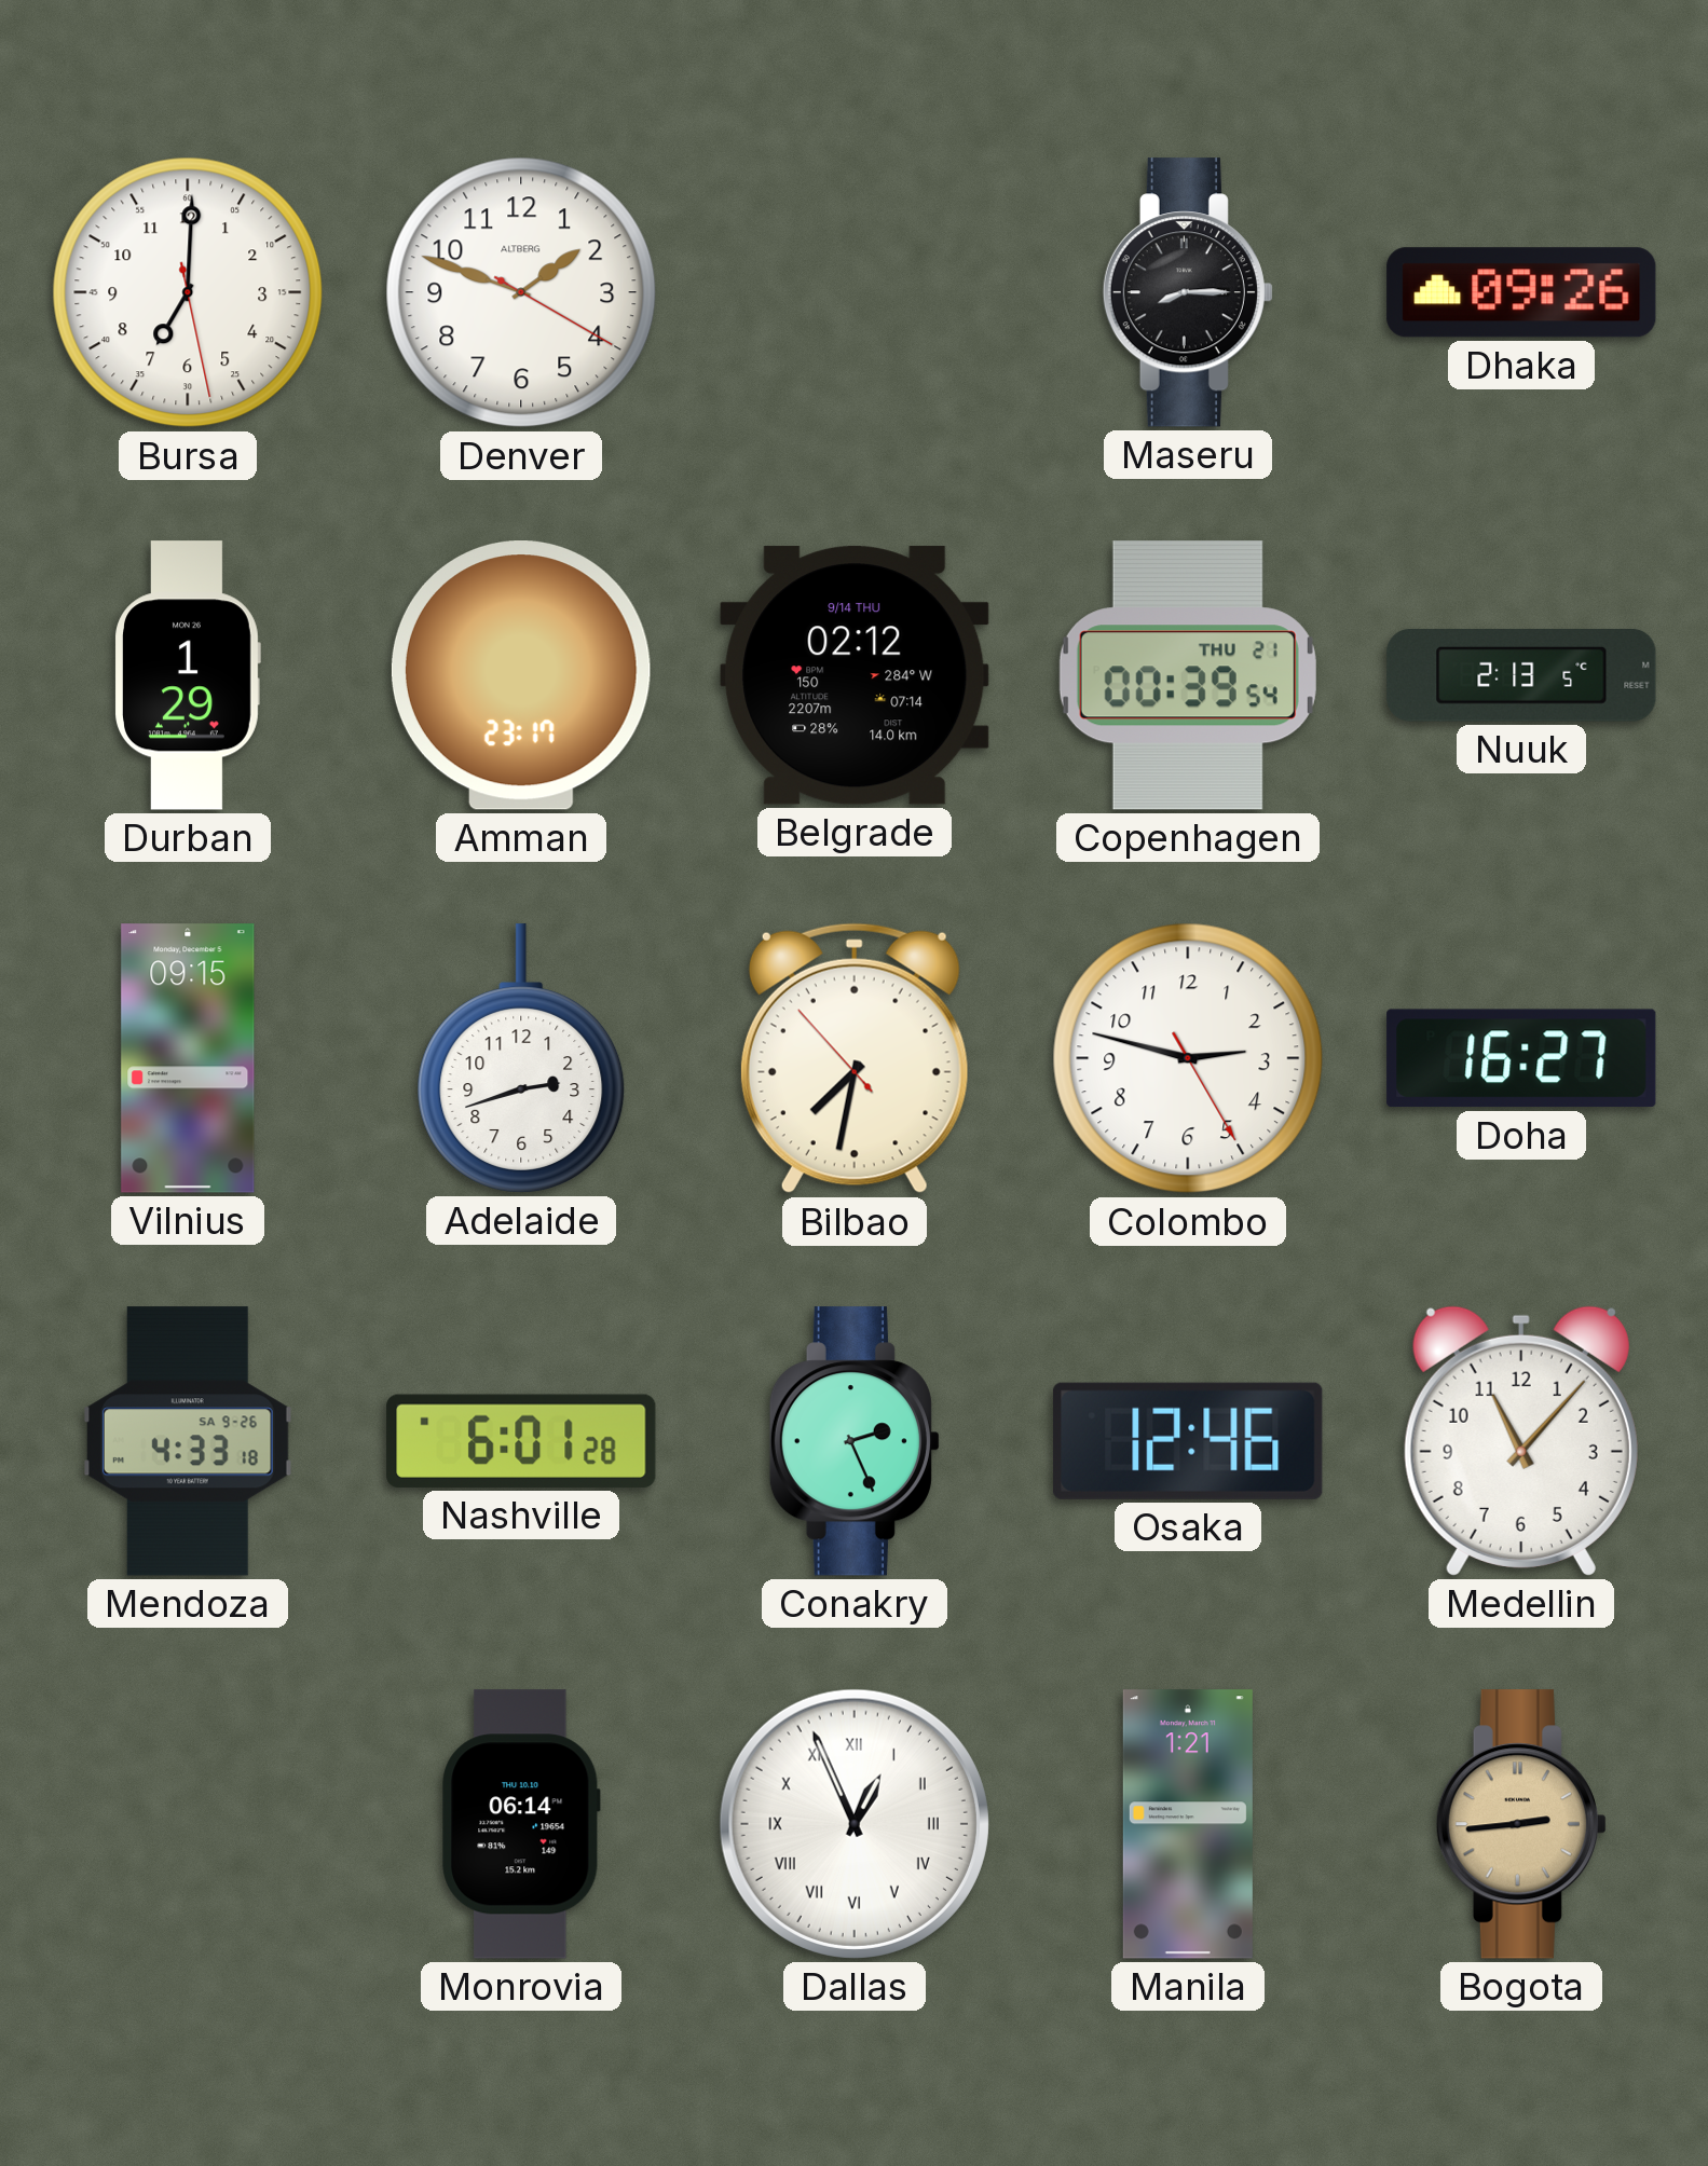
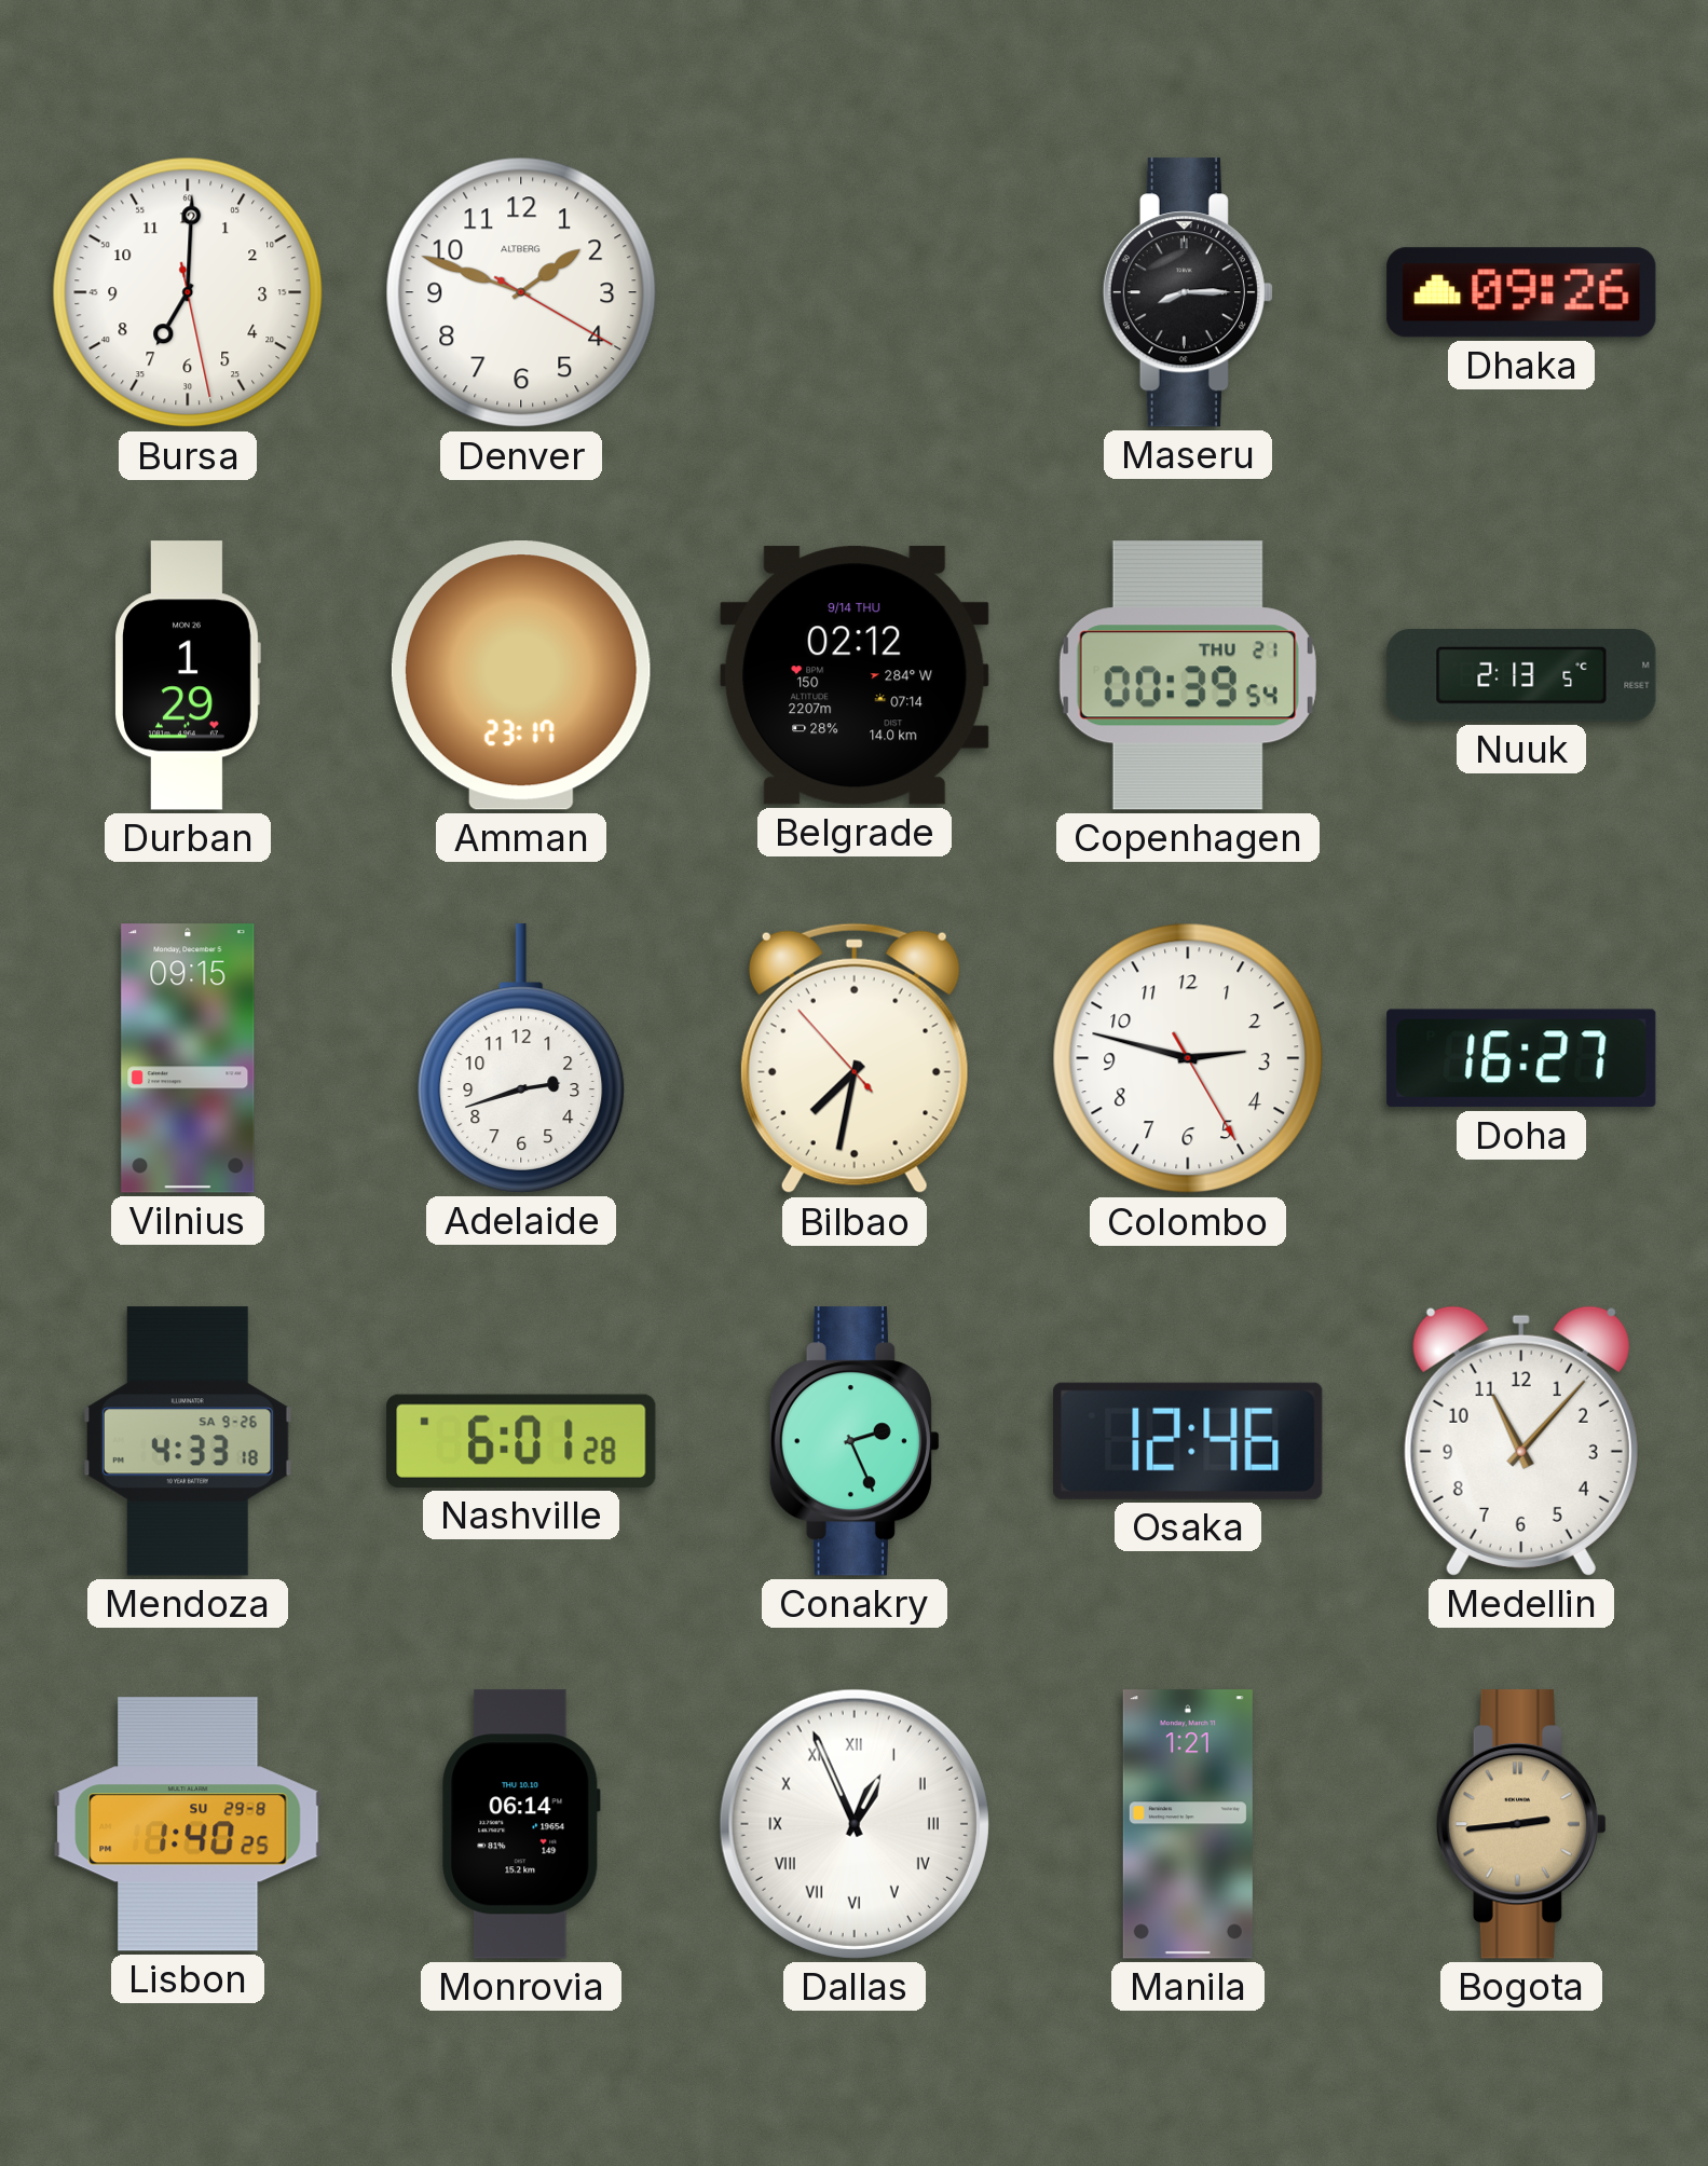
Lisbon: none -> 1:40 (188, 1824)
